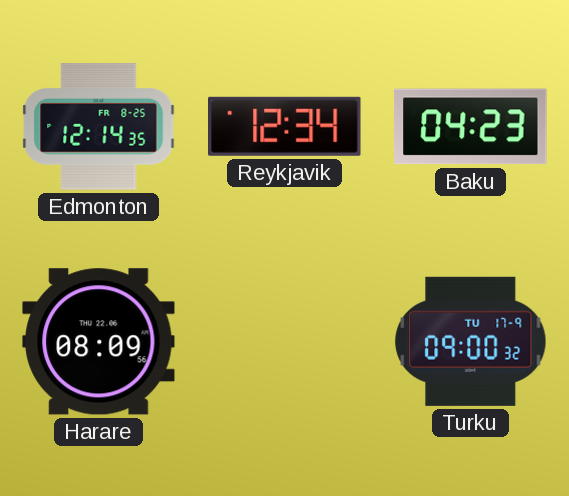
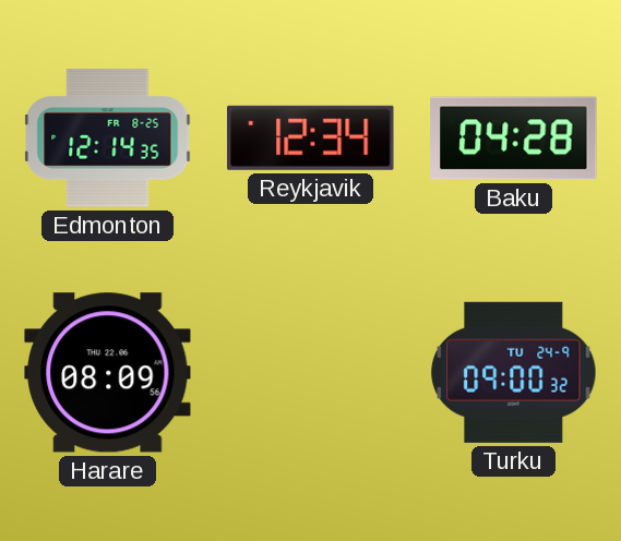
Baku: 04:23 -> 04:28 (514, 139)
Turku date: TU 17-9 -> TU 24-9 (514, 372)
